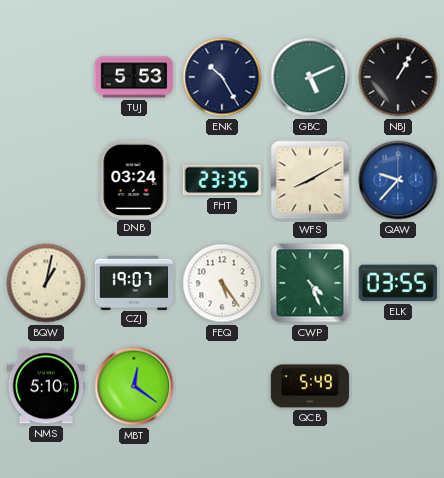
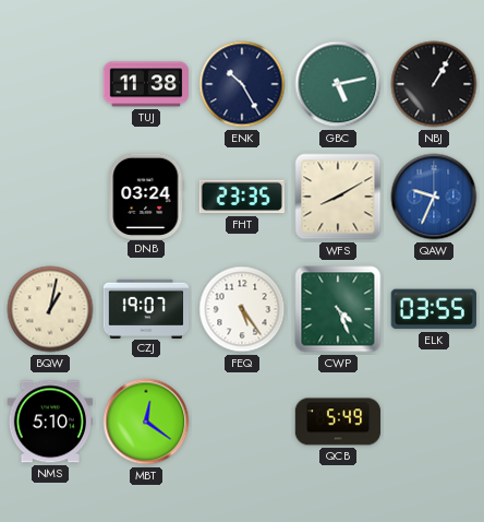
TUJ: 5:53 -> 11:38 (146, 84)
GBC: 5:11 -> 5:13 (338, 84)
QAW: 9:37 -> 9:34 (434, 197)
